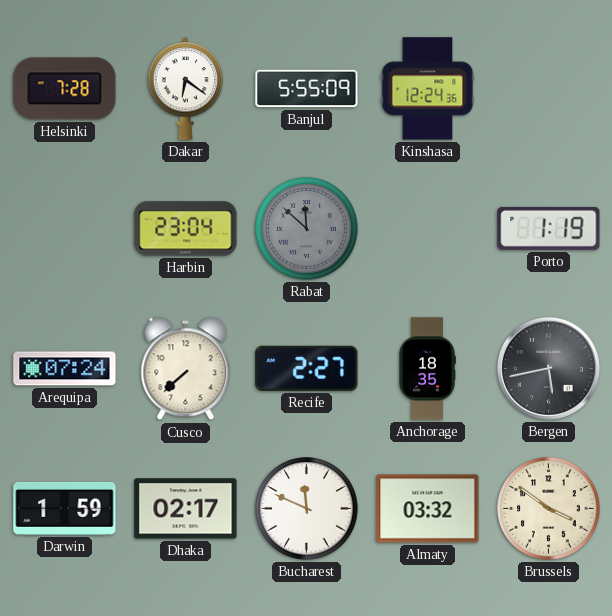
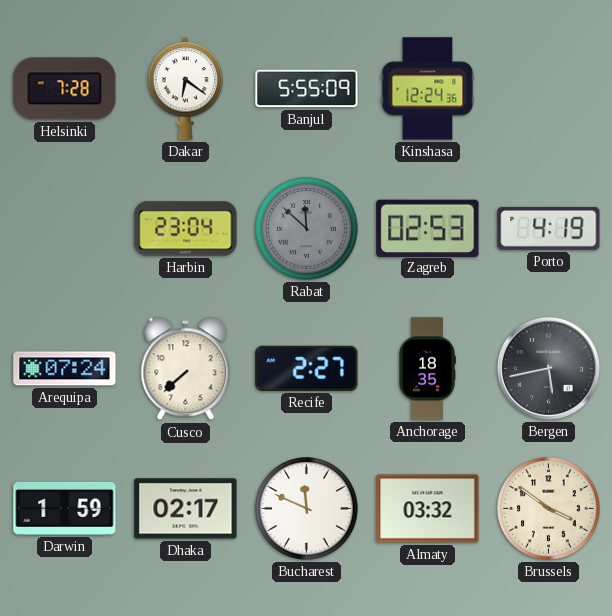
Zagreb: none -> 02:53 (428, 228)
Porto: 1:19 -> 4:19 (549, 228)
